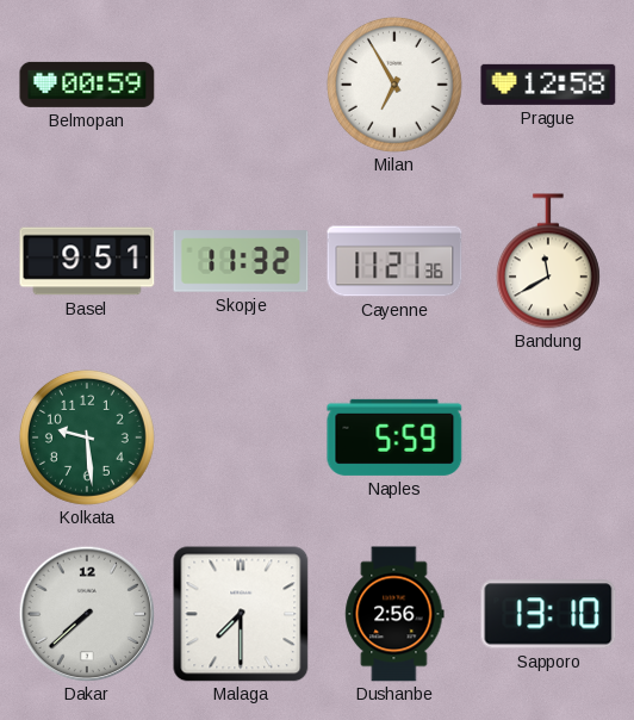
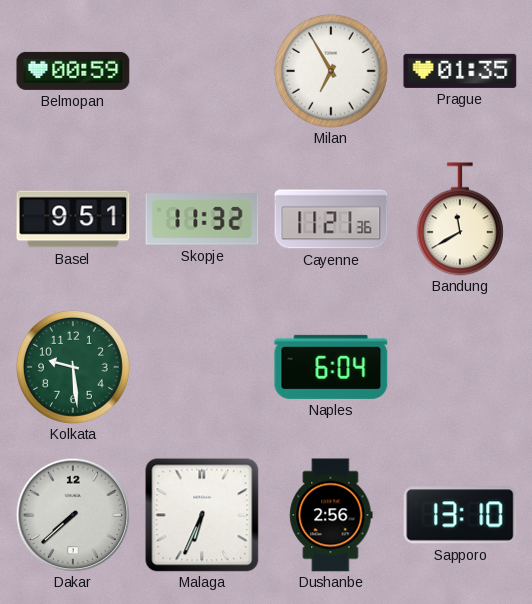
Prague: 12:58 -> 01:35 (460, 71)
Naples: 5:59 -> 6:04 (331, 367)
Malaga: 7:30 -> 6:34 (202, 515)
